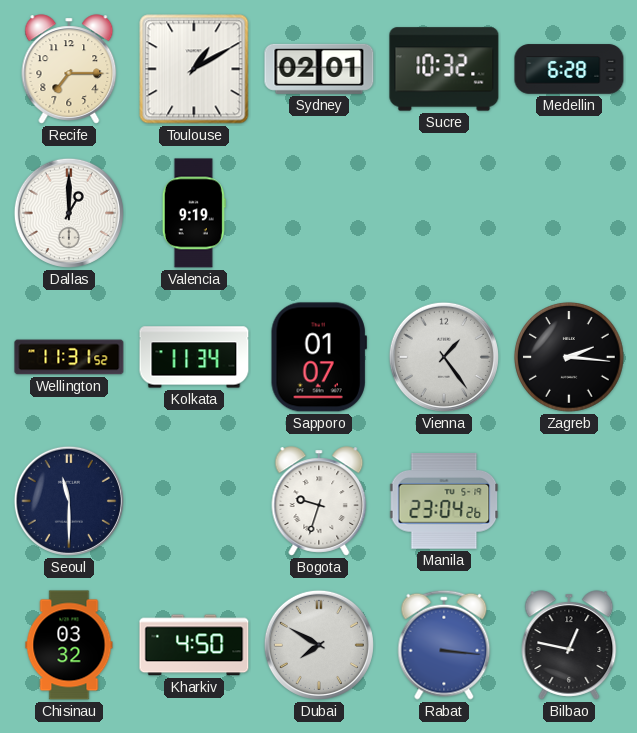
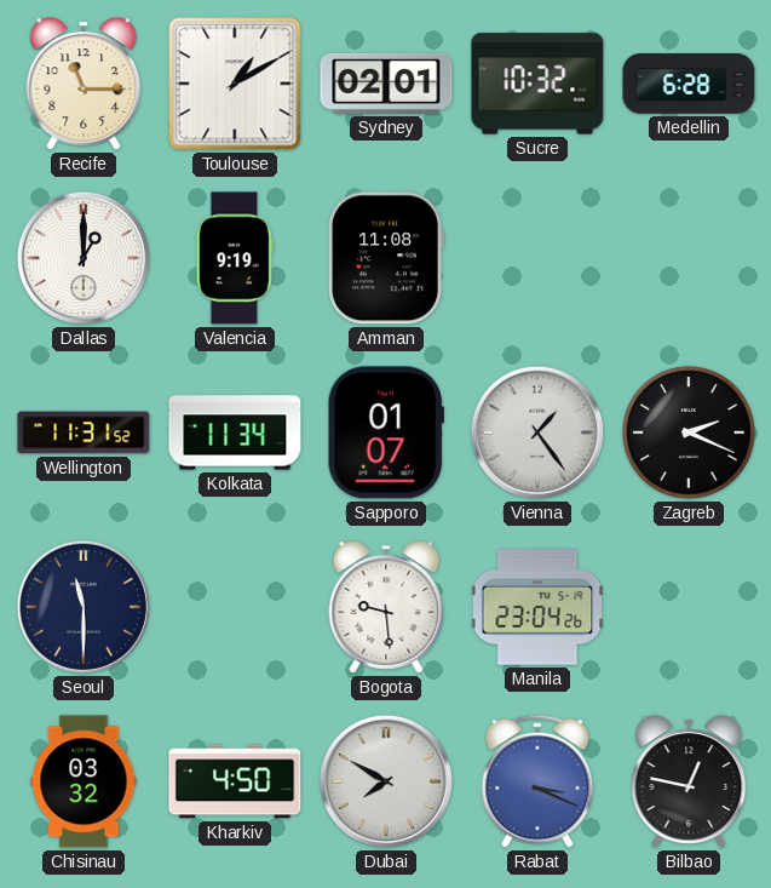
Recife: 7:15 -> 11:15 (84, 84)
Amman: none -> 11:08 (385, 258)
Zagreb: 2:16 -> 2:19 (689, 432)
Bogota: 9:33 -> 9:29 (386, 607)
Rabat: 3:16 -> 3:19 (537, 781)
